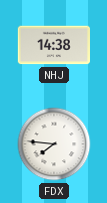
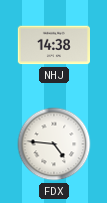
FDX: 7:46 -> 4:46 (54, 144)
